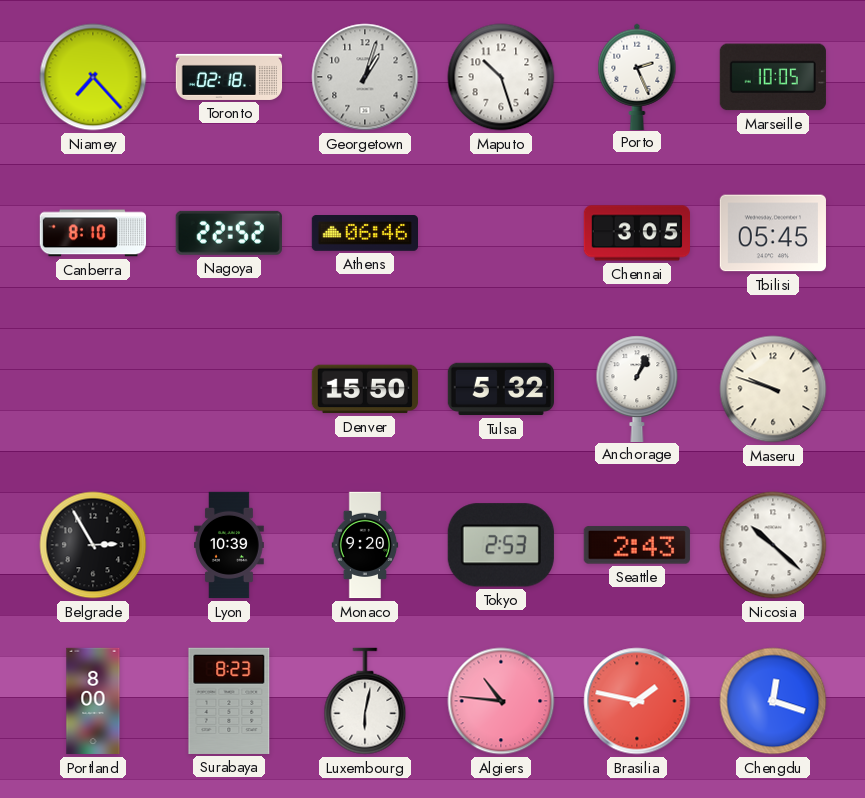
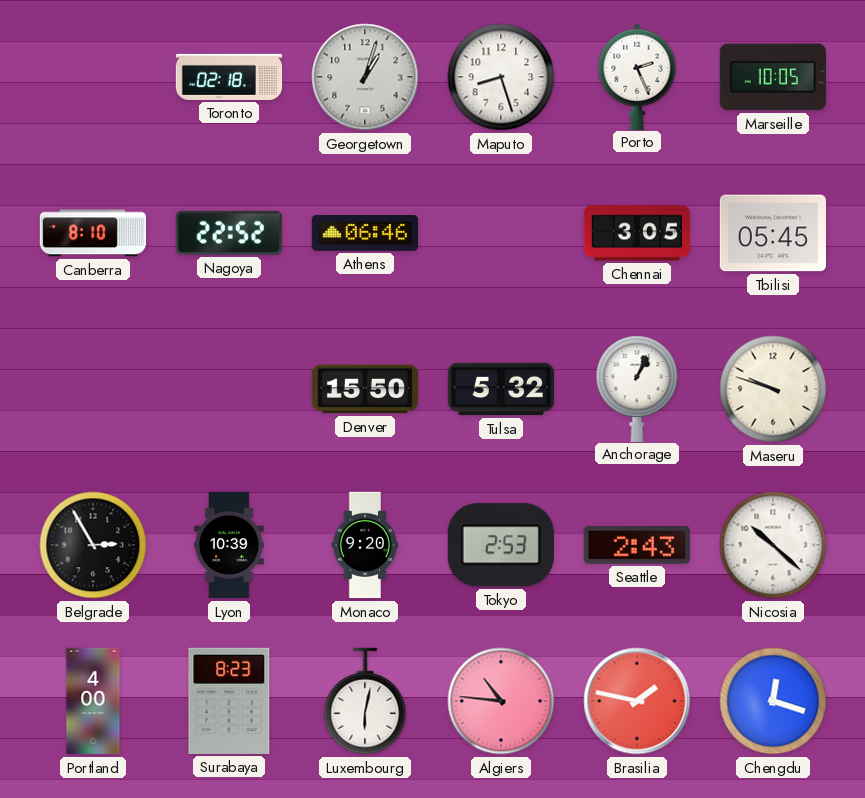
Niamey: 7:23 -> none (93, 77)
Maputo: 10:27 -> 8:27 (501, 77)
Portland: 8:00 -> 4:00 (93, 701)
